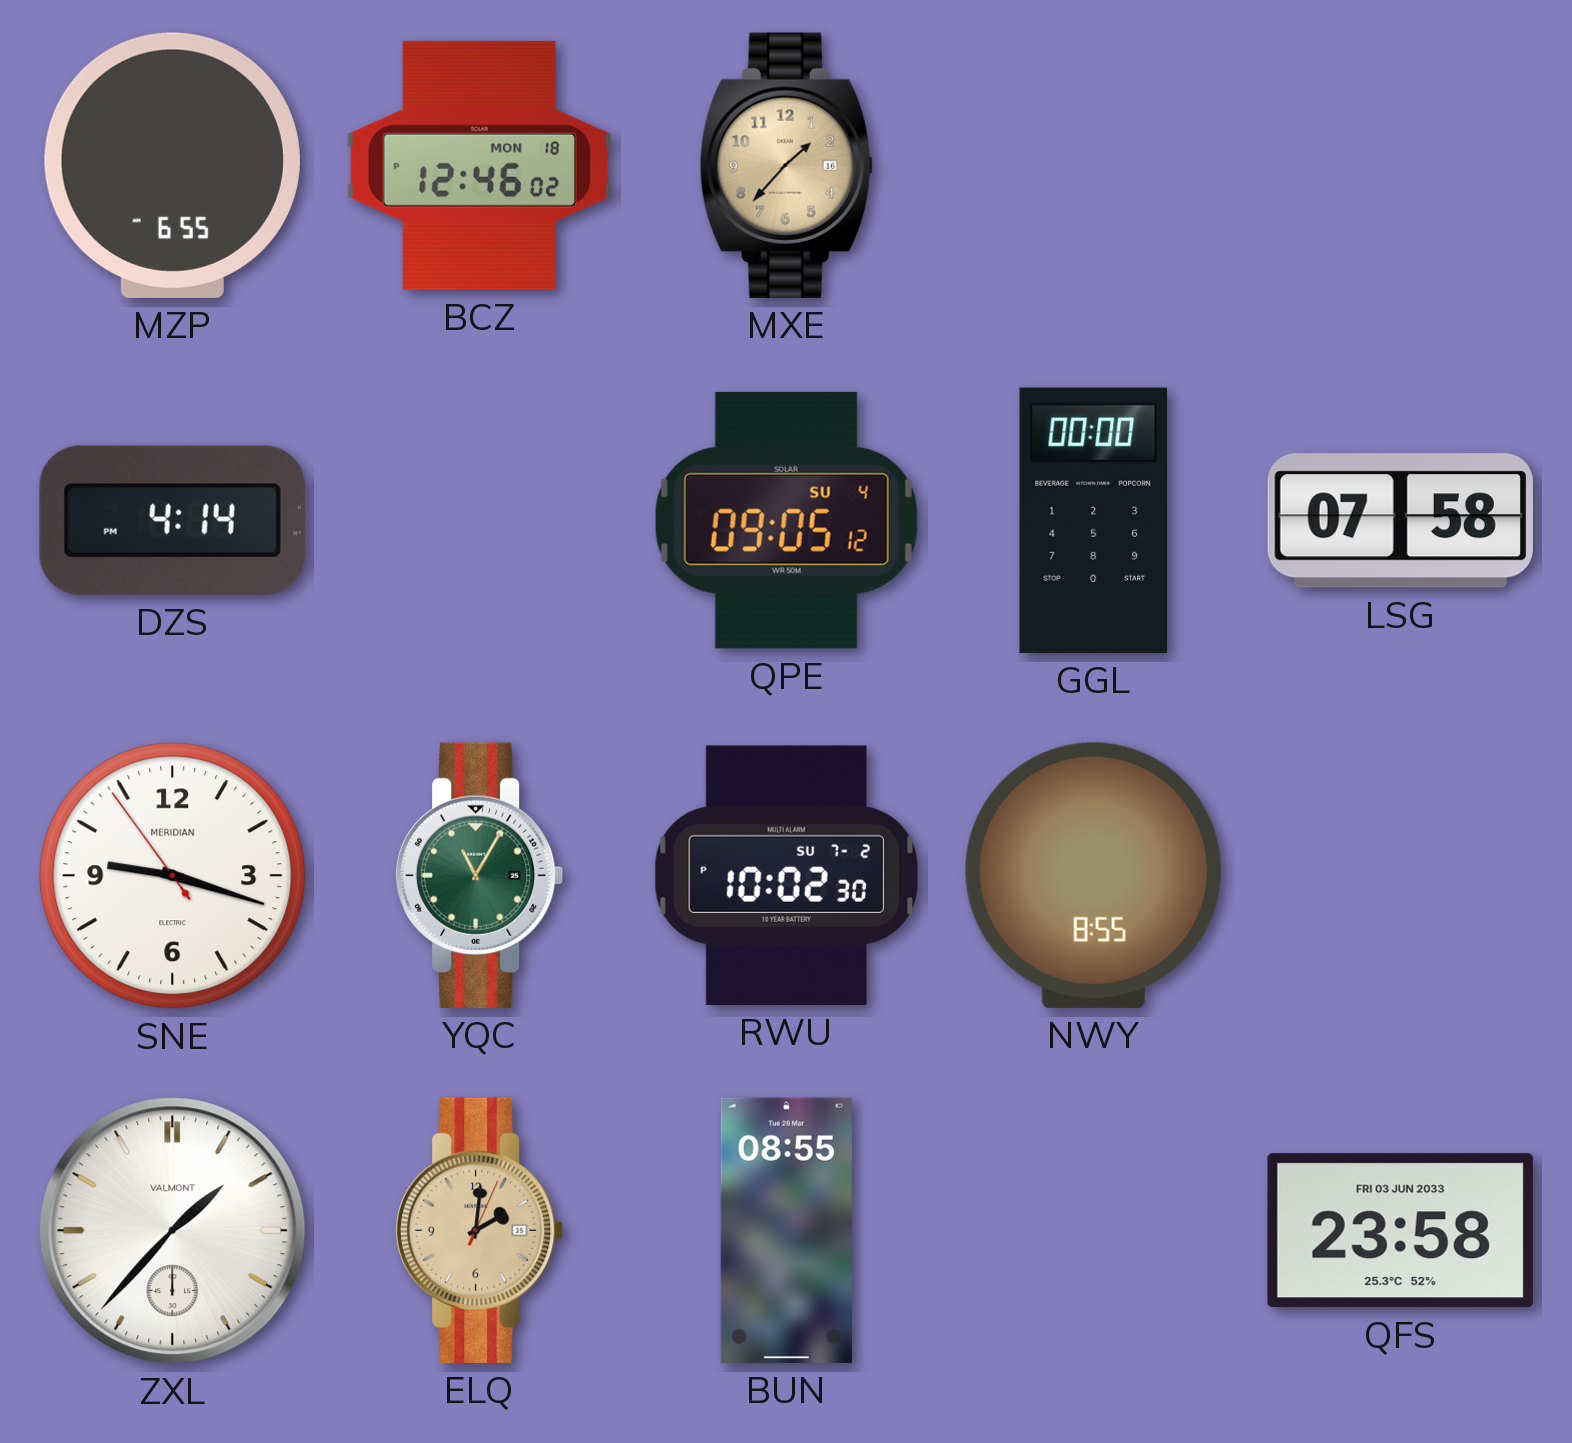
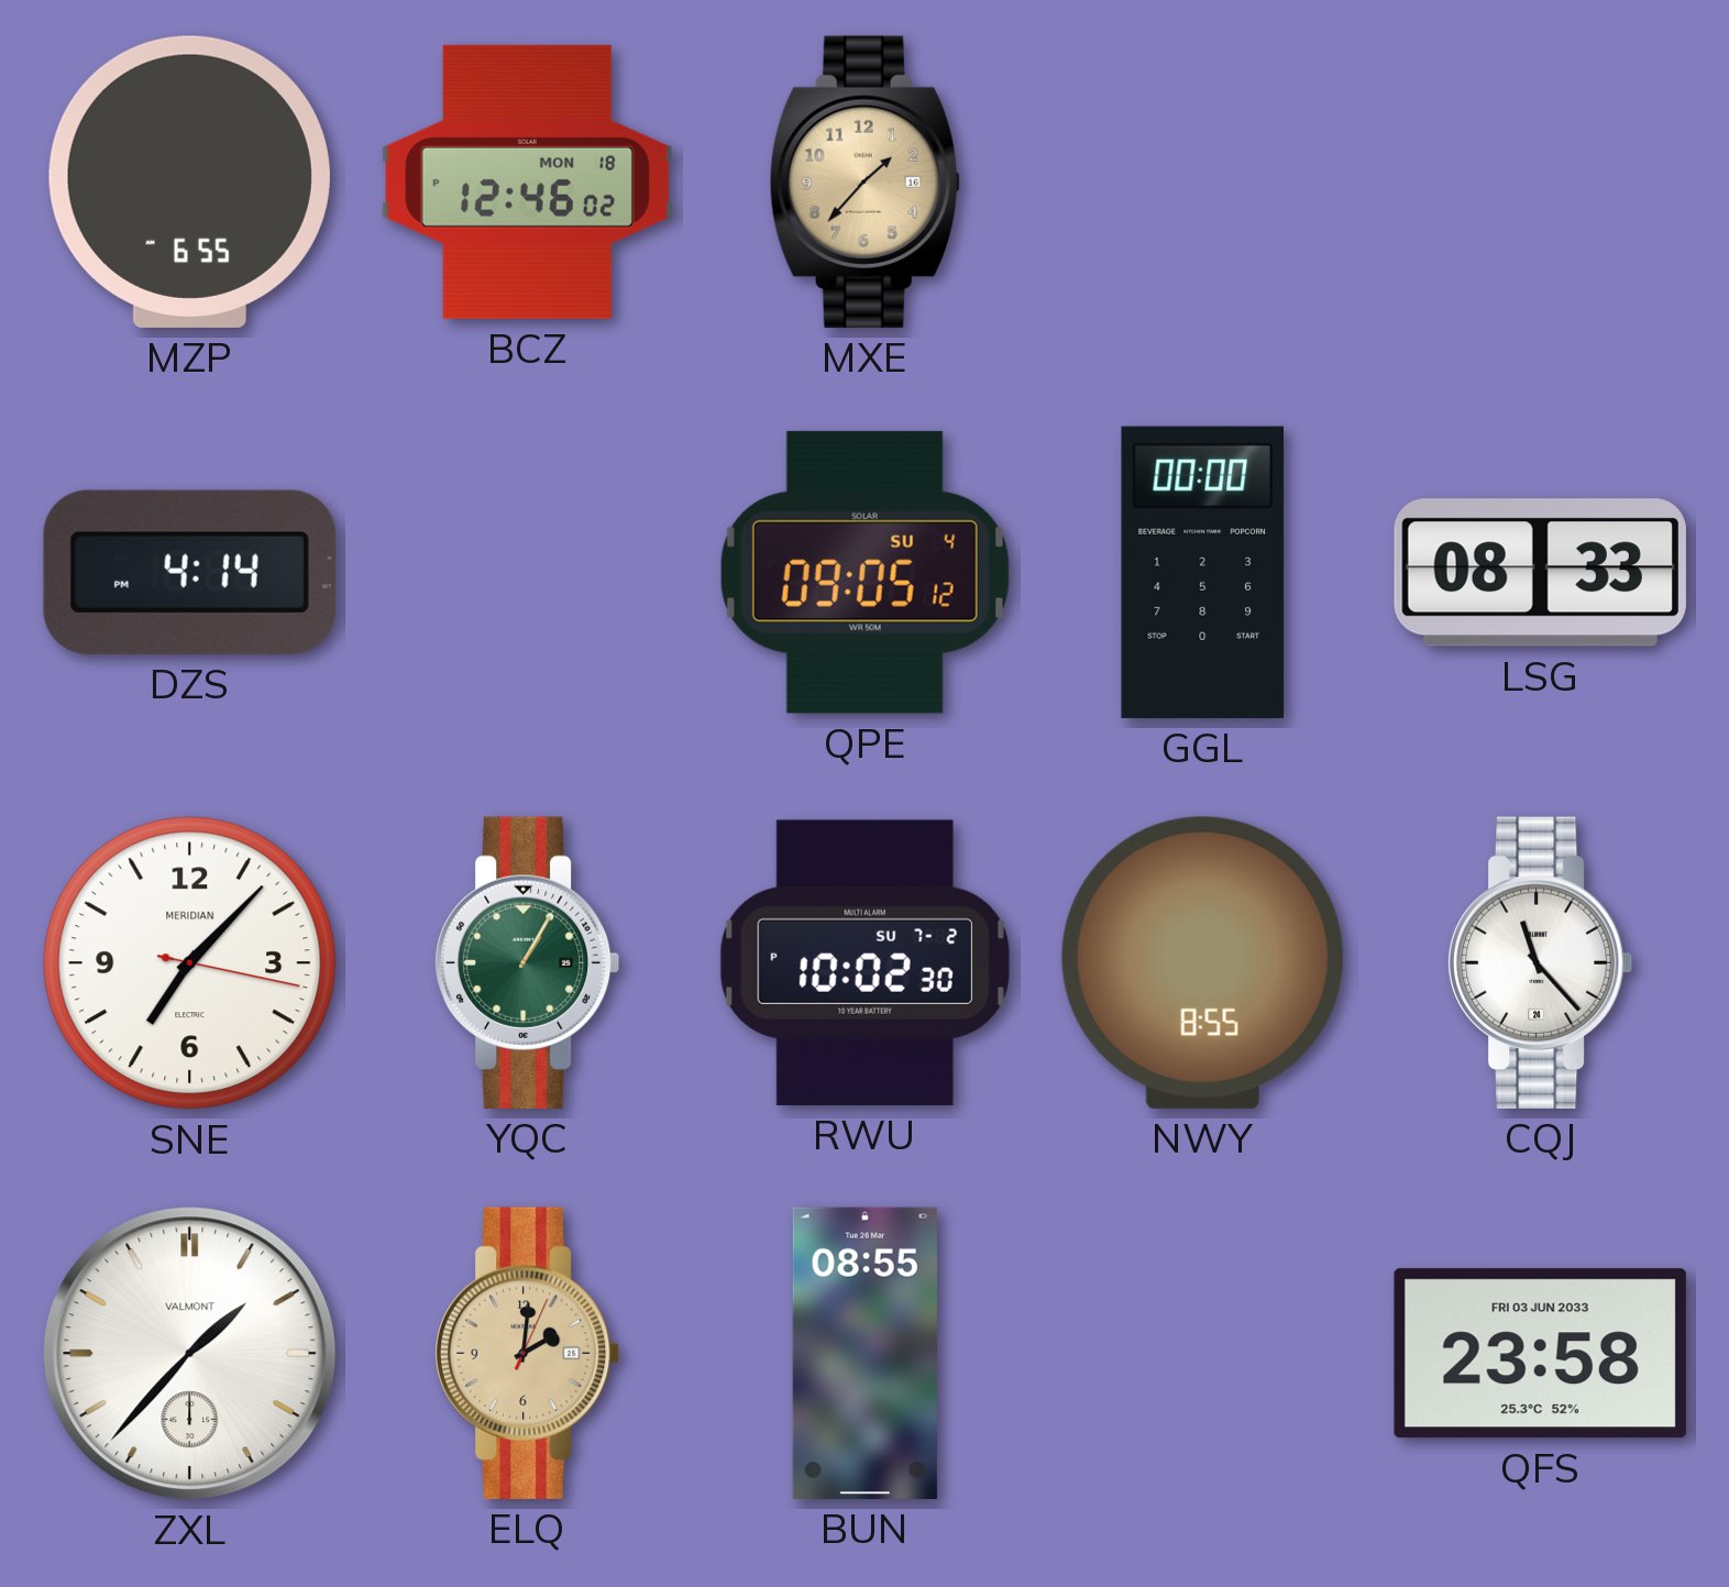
LSG: 07:58 -> 08:33 (1540, 573)
SNE: 9:17 -> 7:07 (190, 963)
YQC: 11:05 -> 1:05 (528, 962)
CQJ: none -> 11:23 (1541, 962)
